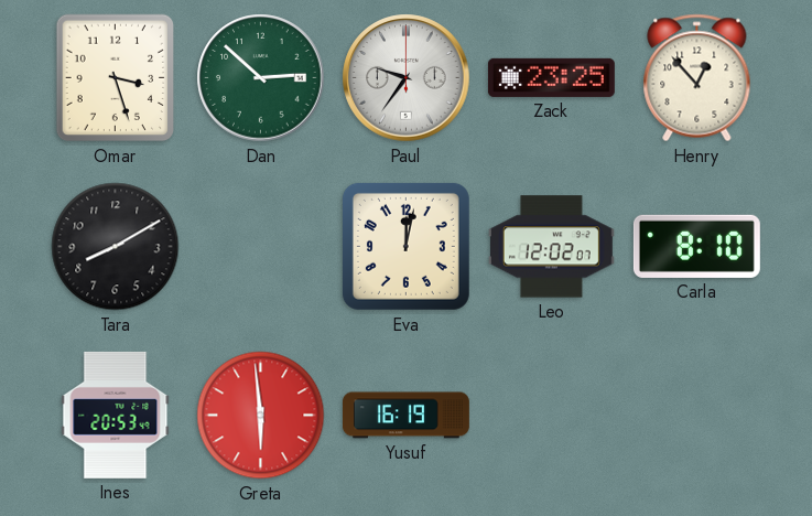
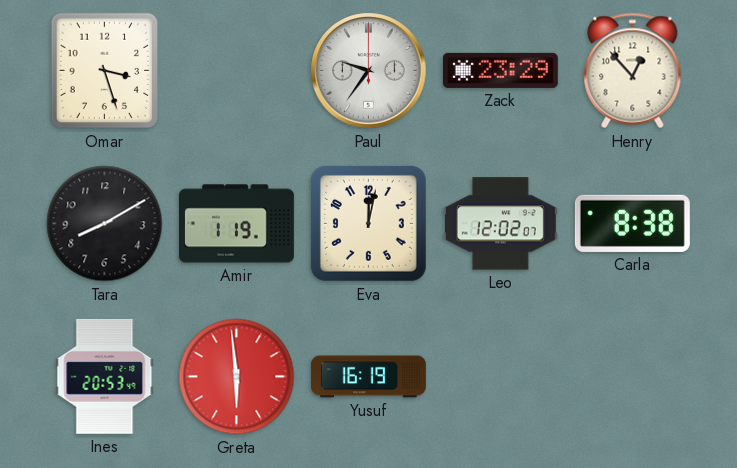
Dan: 2:52 -> none (261, 78)
Zack: 23:25 -> 23:29 (500, 70)
Amir: none -> 1:19 (236, 224)
Carla: 8:10 -> 8:38 (632, 223)
